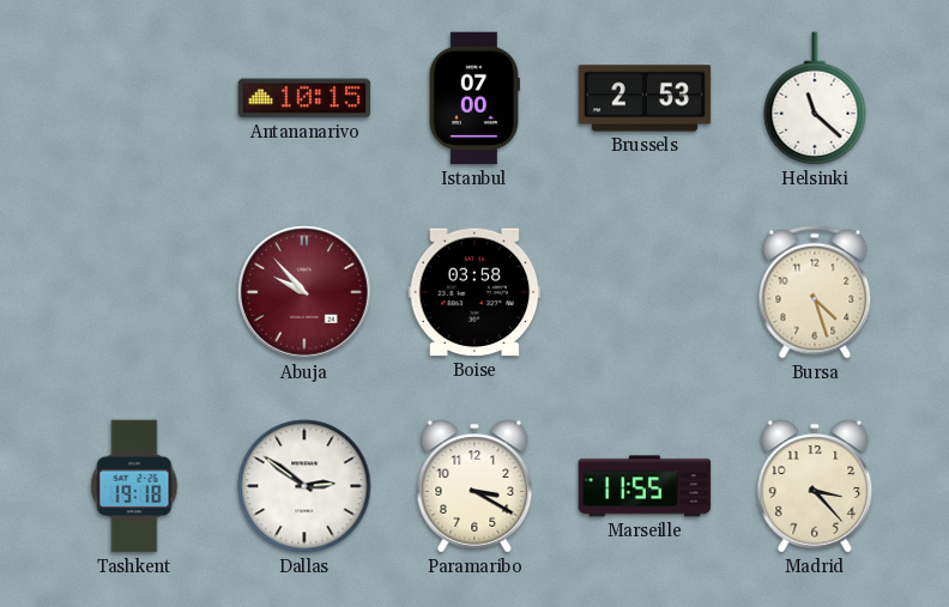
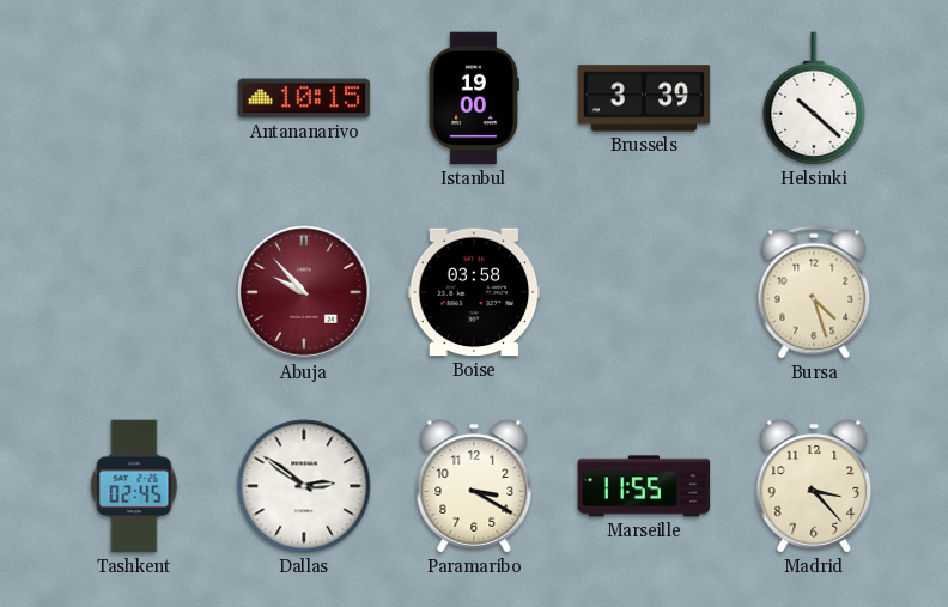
Istanbul: 07:00 -> 19:00 (474, 98)
Brussels: 2:53 -> 3:39 (644, 98)
Helsinki: 11:22 -> 10:22 (814, 98)
Tashkent: 19:18 -> 02:45 (134, 486)
